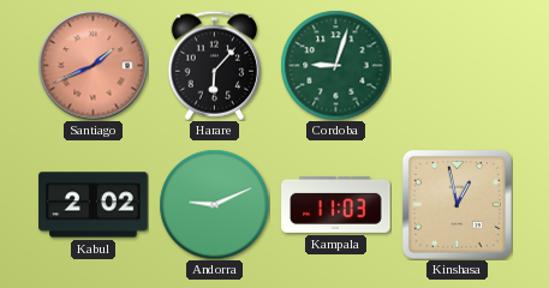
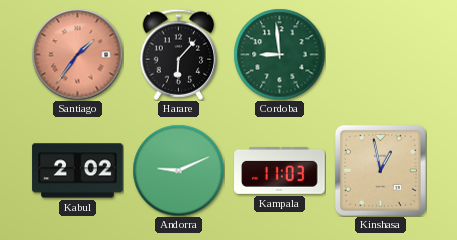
Santiago: 1:41 -> 1:36 (77, 54)
Cordoba: 9:03 -> 8:59 (279, 54)
